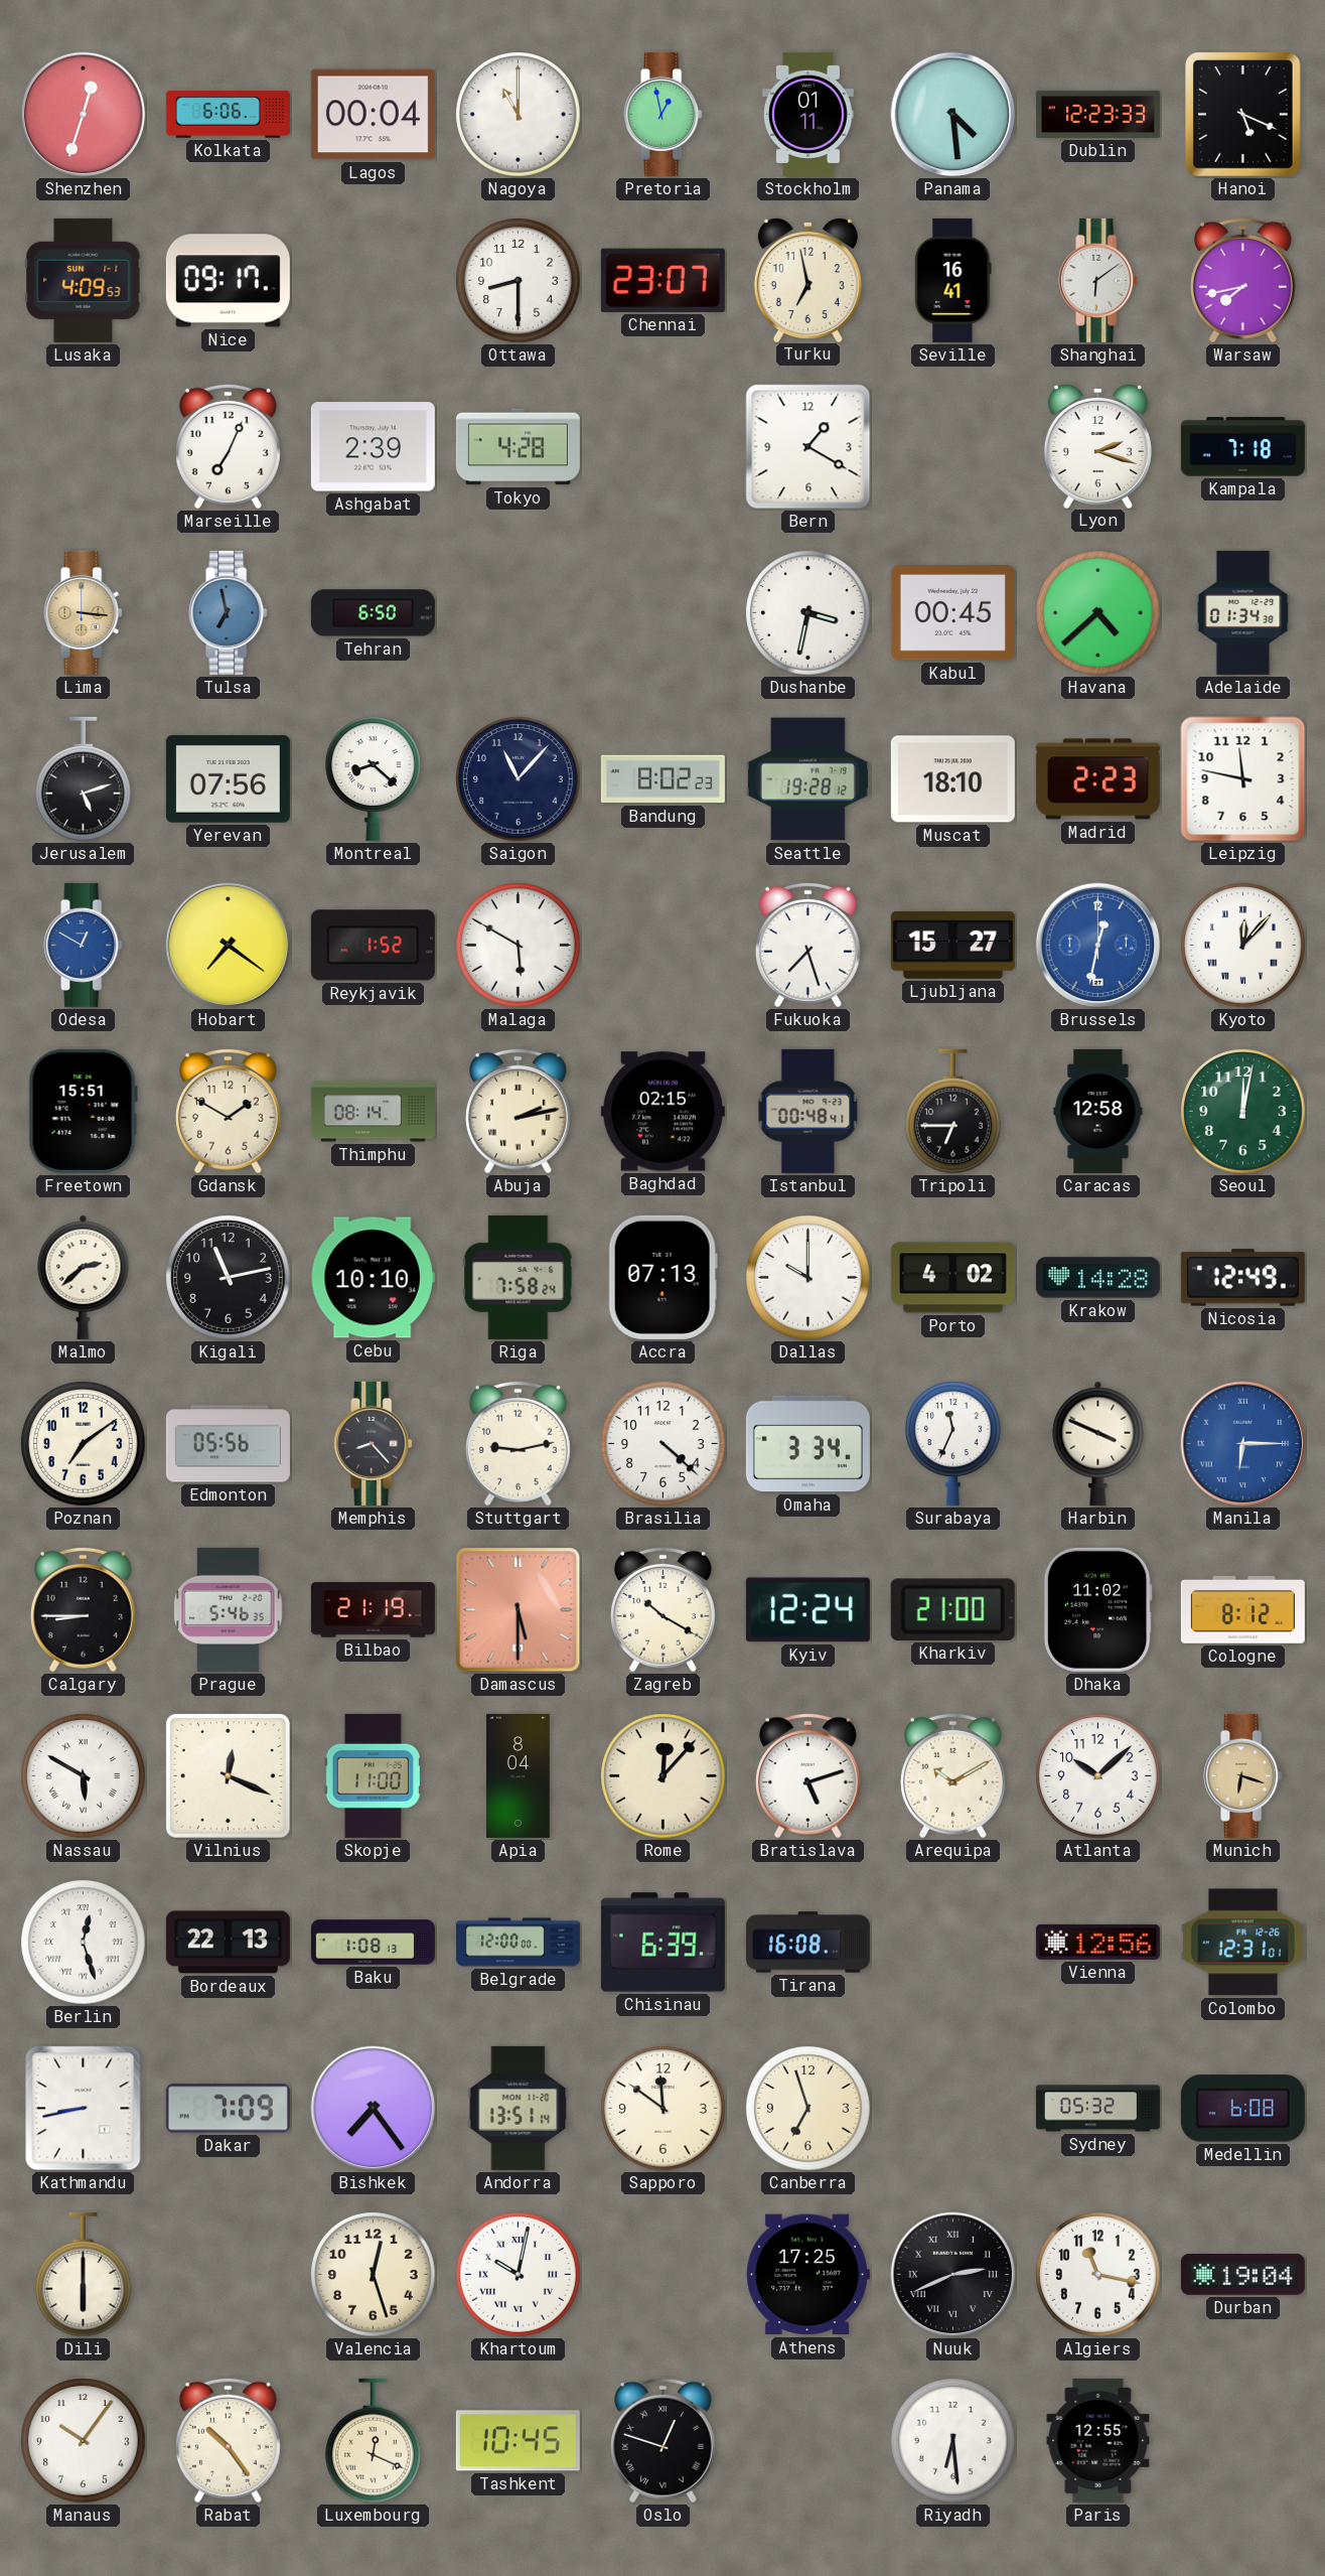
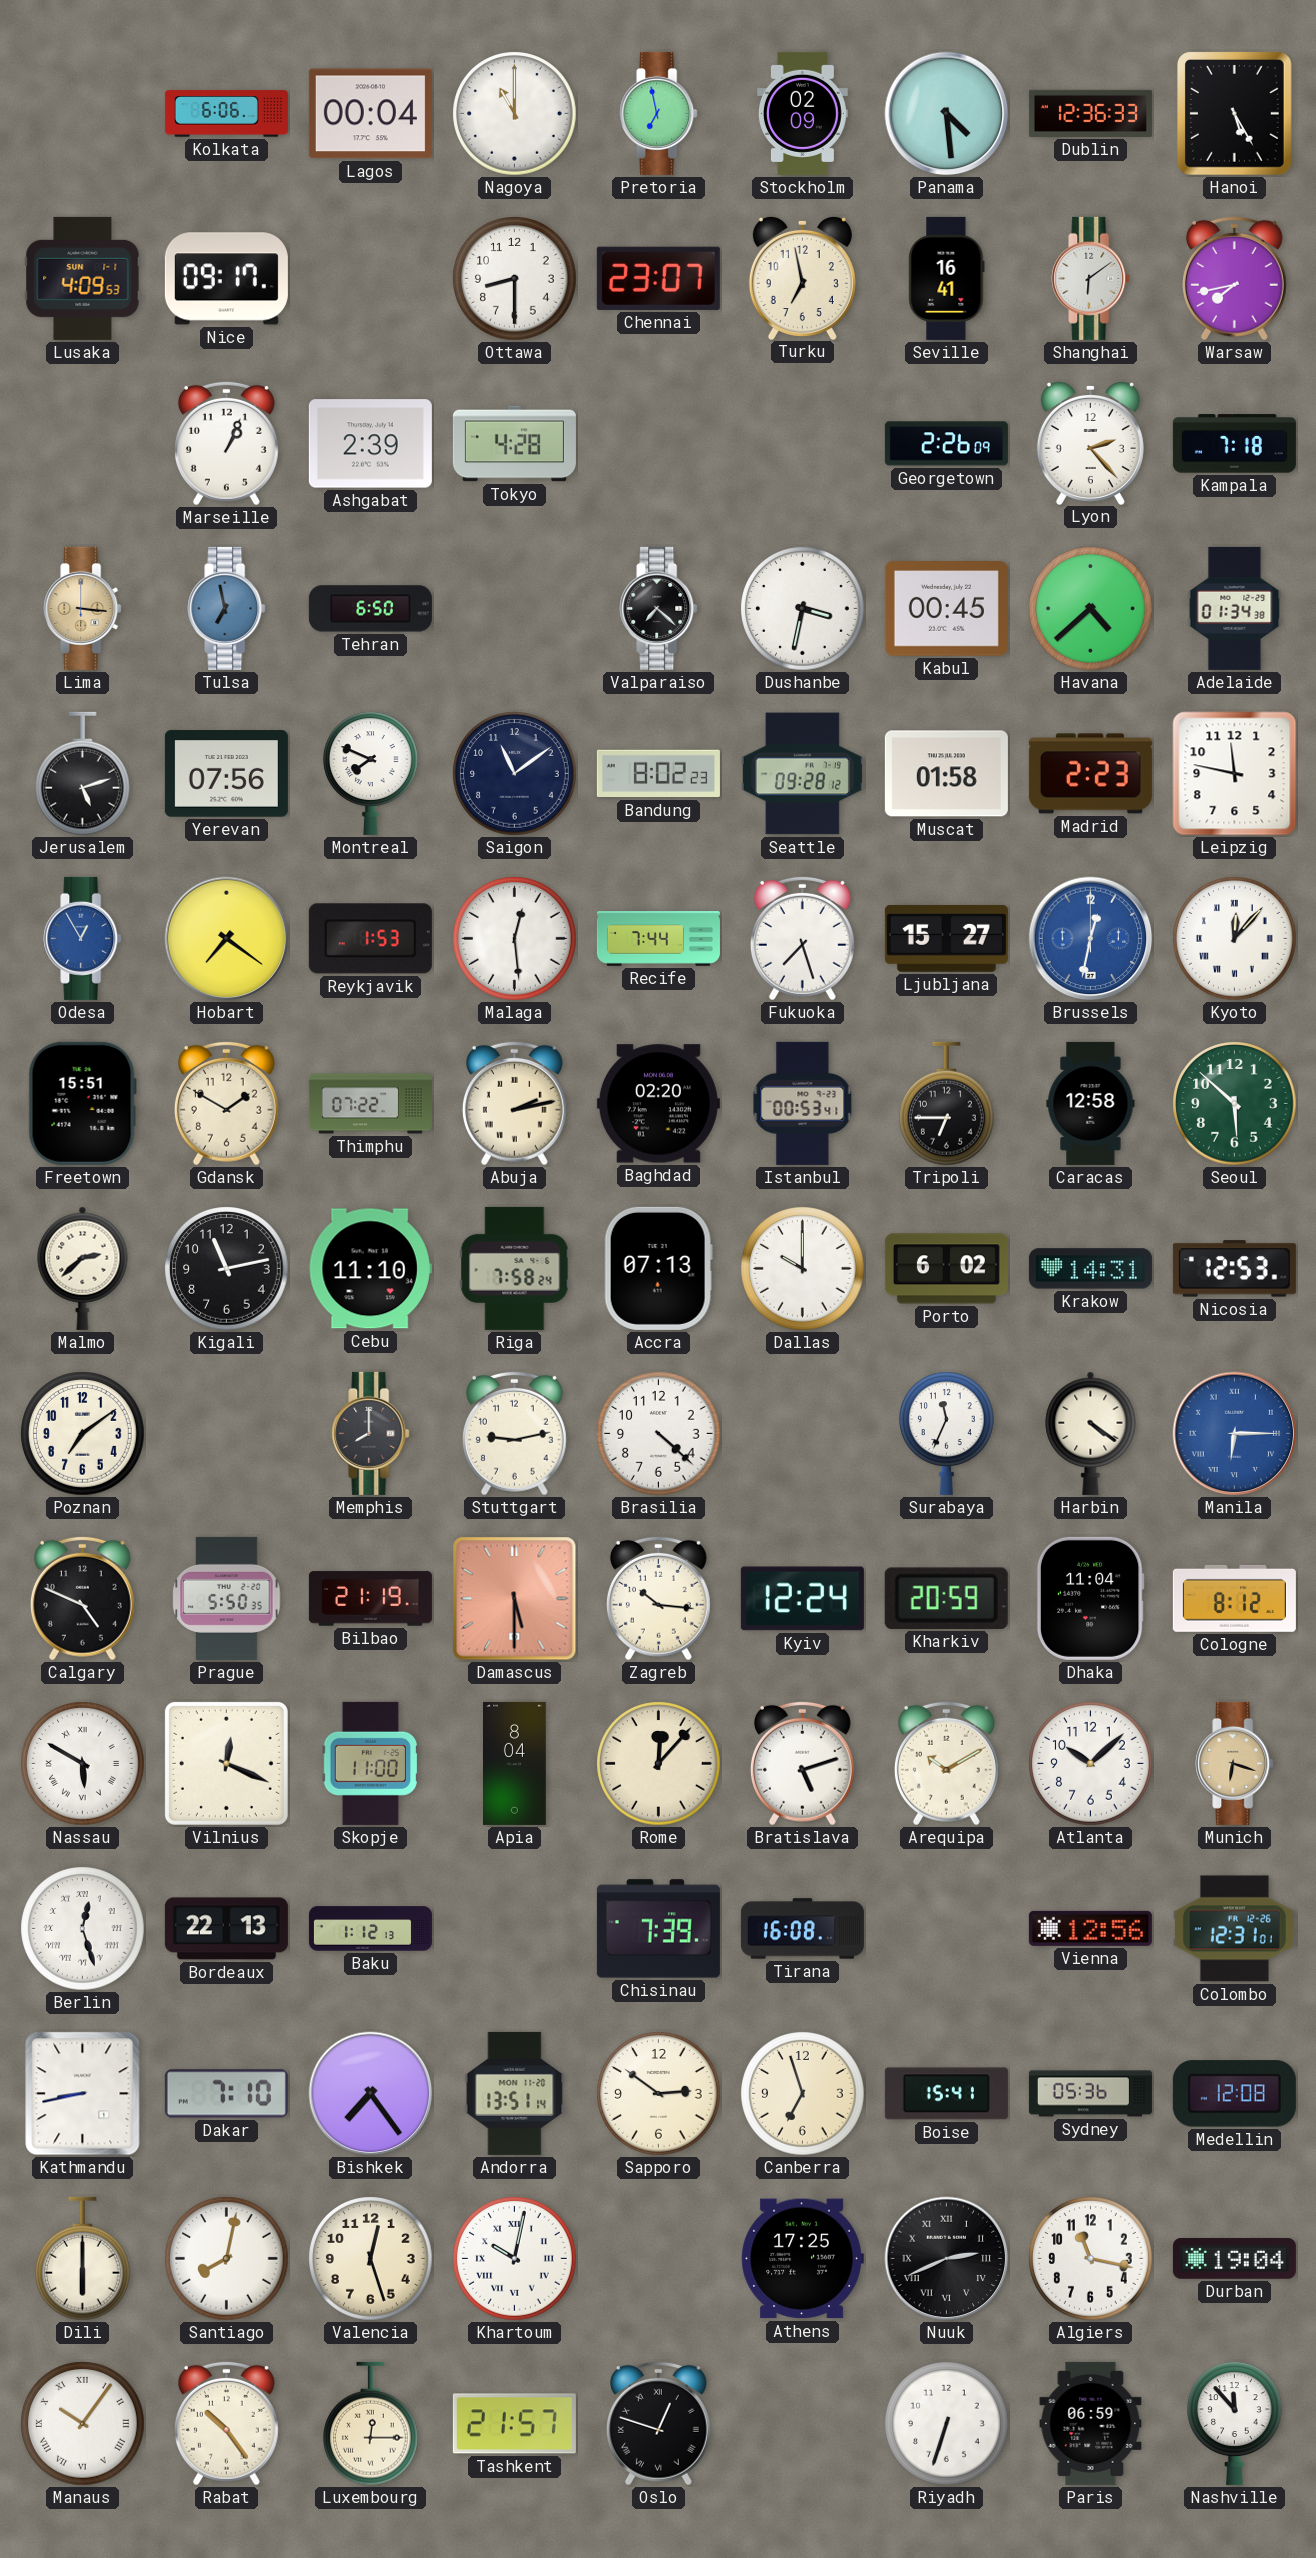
Shenzhen: 12:33 -> none (84, 115)
Pretoria: 12:58 -> 6:58 (659, 113)
Stockholm: 01:11 -> 02:09 (802, 113)
Dublin: 12:23 -> 12:36 (1090, 113)
Hanoi: 5:19 -> 5:25 (1234, 114)
Marseille: 7:04 -> 1:04 (226, 443)
Bern: 1:20 -> none (808, 447)
Georgetown: none -> 2:26 (946, 444)
Lyon: 2:18 -> 2:23 (1090, 442)
Valparaiso: none -> 7:22 (659, 608)
Montreal: 8:22 -> 7:49 (371, 773)
Saigon: 11:07 -> 11:09 (515, 774)
Seattle: 19:28 -> 09:28 (802, 774)
Muscat: 18:10 -> 01:58 (946, 774)
Odesa: 12:50 -> 12:55 (83, 938)
Reykjavik: 1:52 -> 1:53 (370, 939)
Malaga: 5:50 -> 12:29 (515, 939)
Recife: none -> 7:44 (658, 939)
Thimphu: 08:14 -> 07:22 (370, 1104)
Baghdad: 02:15 -> 02:20 (658, 1104)
Istanbul: 00:48 -> 00:53 (803, 1103)
Seoul: 12:02 -> 5:52 (1235, 1104)
Cebu: 10:10 -> 11:10 (370, 1269)
Porto: 4:02 -> 6:02 (946, 1269)
Krakow: 14:28 -> 14:31 (1090, 1269)
Nicosia: 12:49 -> 12:53 (1234, 1269)
Edmonton: 05:56 -> none (228, 1444)
Memphis: 8:23 -> 8:00 (371, 1433)
Omaha: 3:34 -> none (807, 1444)
Harbin: 3:49 -> 4:21 (1091, 1433)
Calgary: 8:45 -> 4:49 (82, 1598)
Prague: 5:46 -> 5:50 (227, 1598)
Zagreb: 10:20 -> 10:16 (658, 1598)
Kharkiv: 21:00 -> 20:59 (946, 1598)
Dhaka: 11:02 -> 11:04 (1090, 1598)
Baku: 1:08 -> 1:12 (370, 1929)
Belgrade: 12:00 -> none (518, 1943)
Chisinau: 6:39 -> 7:39 (658, 1929)
Dakar: 7:09 -> 7:10 (226, 2094)
Sapporo: 11:51 -> 2:51 (659, 2094)
Boise: none -> 15:41 (946, 2094)
Sydney: 05:32 -> 05:36 (1090, 2094)
Medellin: 6:08 -> 12:08 (1234, 2094)
Santiago: none -> 8:02 (227, 2259)
Manaus numerals: Arabic -> Roman (83, 2424)
Luxembourg: 12:19 -> 12:15 (371, 2424)
Tashkent: 10:45 -> 21:57 (514, 2424)
Riyadh: 6:29 -> 6:33 (947, 2424)
Paris: 12:55 -> 06:59 (1091, 2423)
Nashville: none -> 11:53 (1235, 2423)
